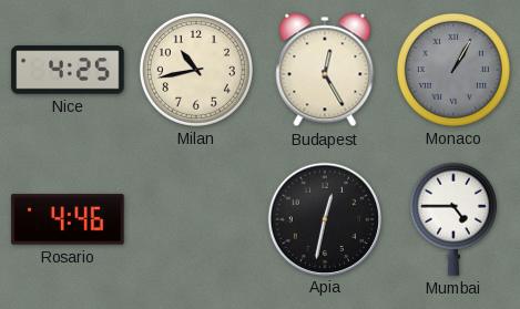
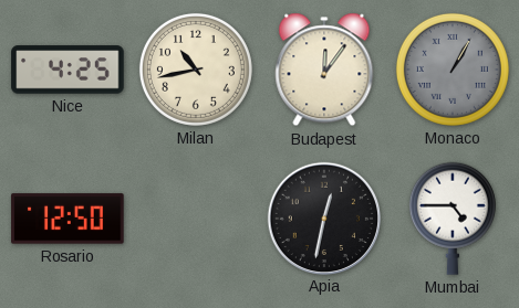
Budapest: 12:25 -> 12:06 (324, 70)
Rosario: 4:46 -> 12:50 (68, 219)
